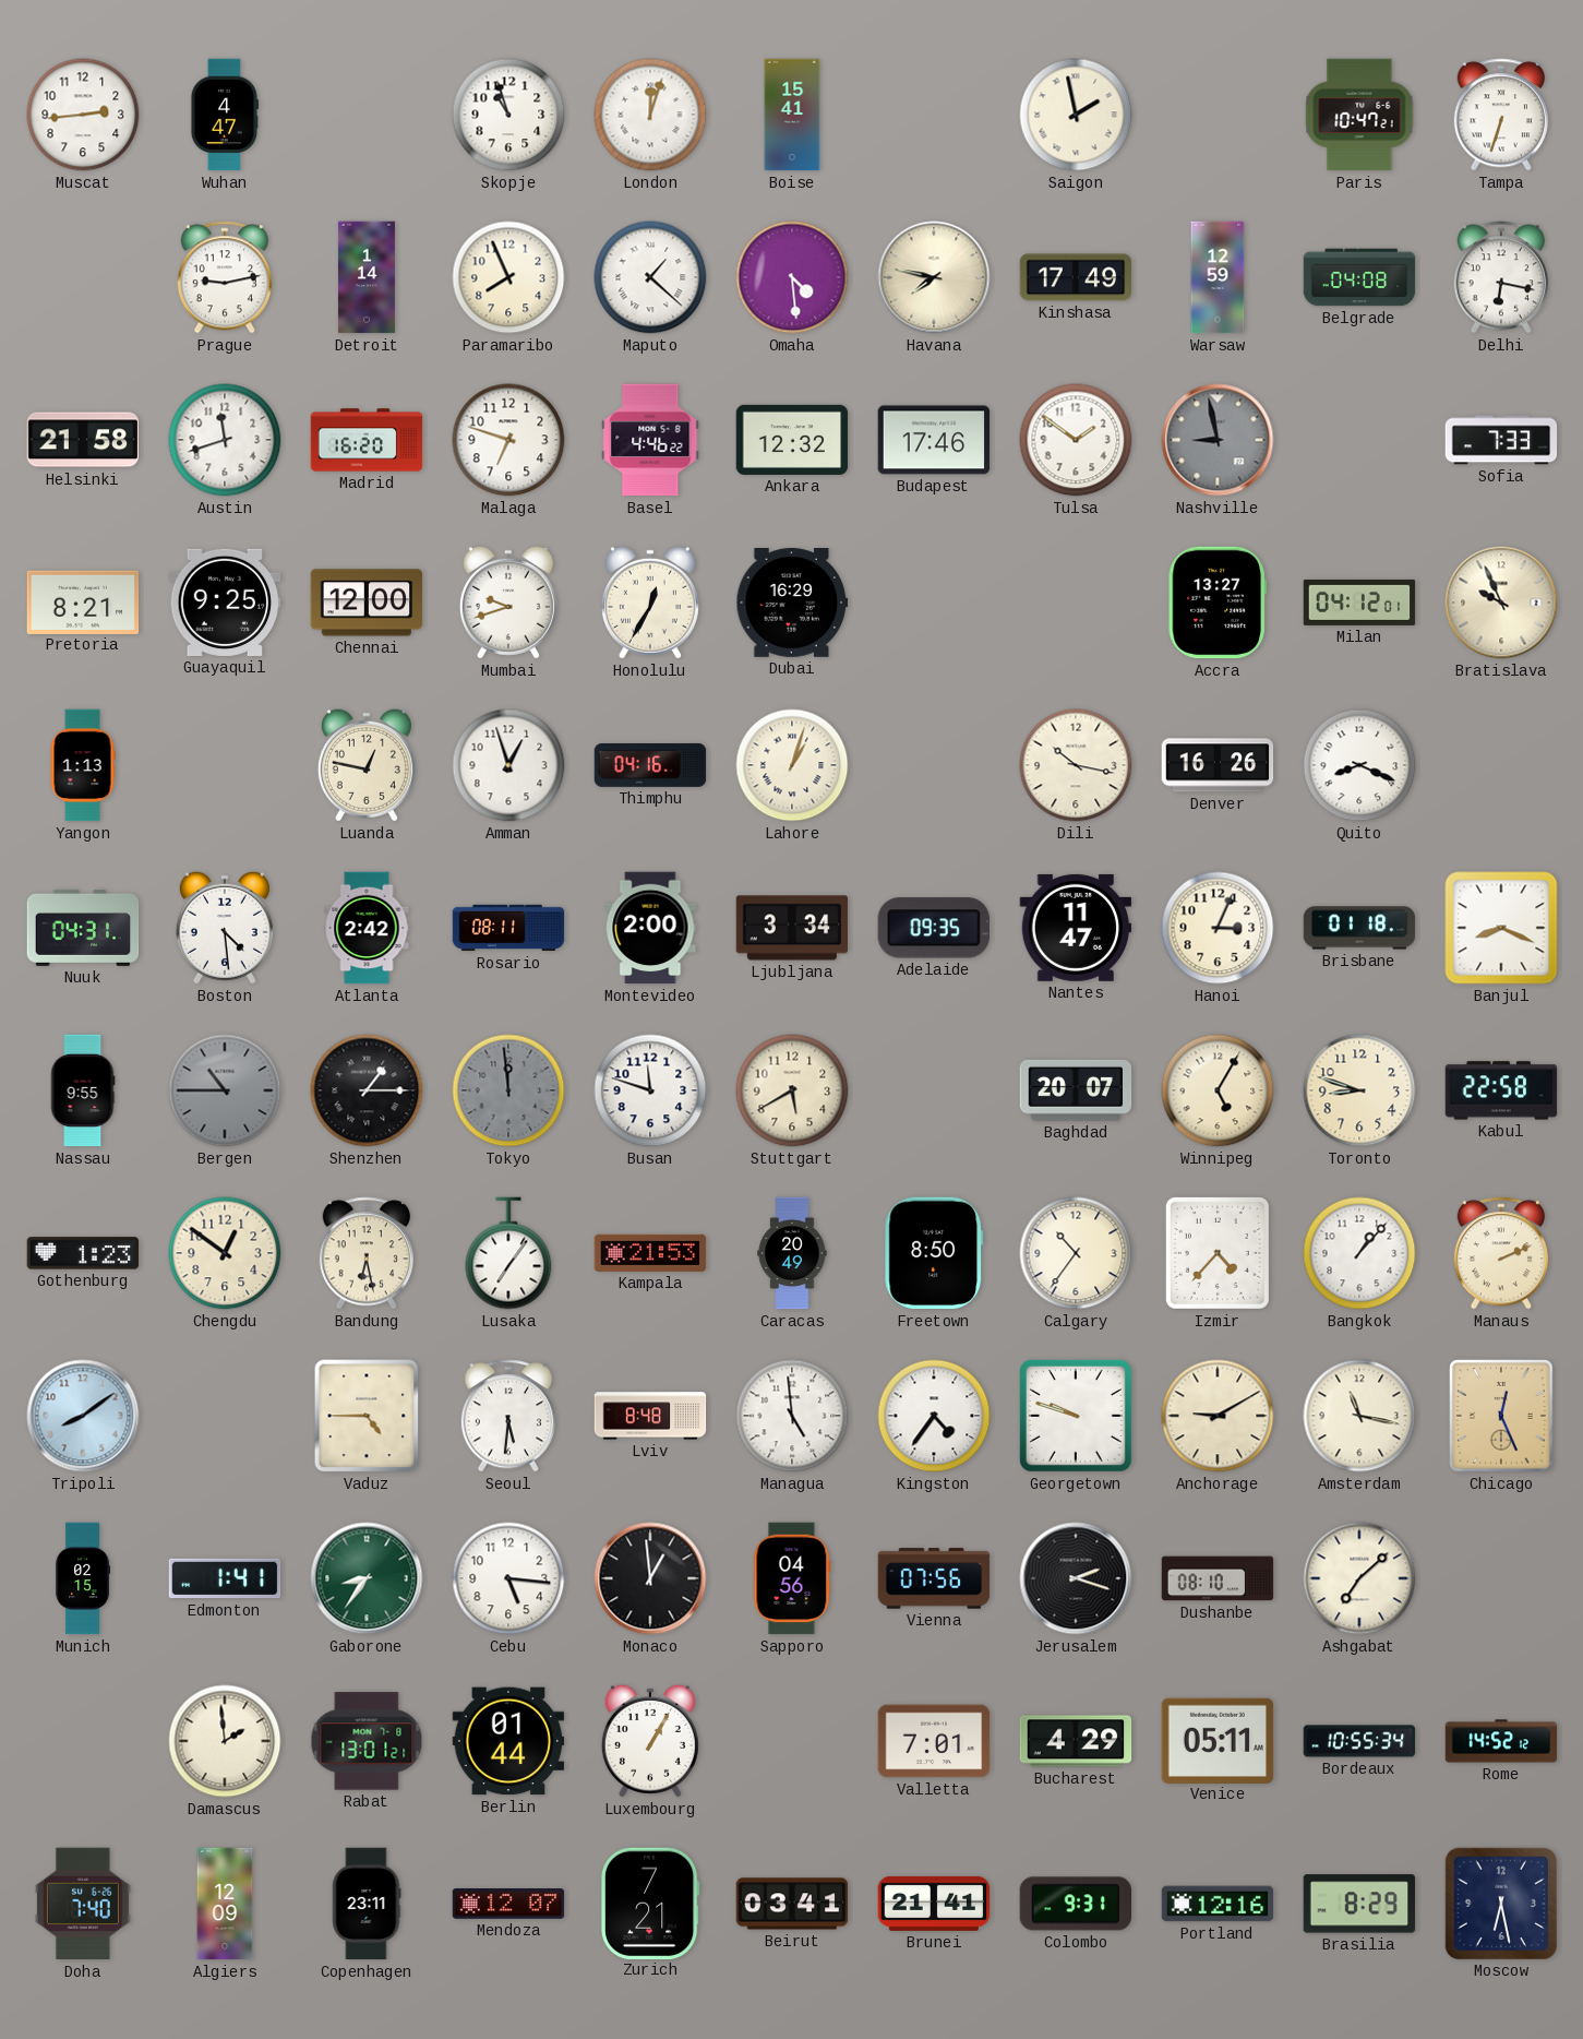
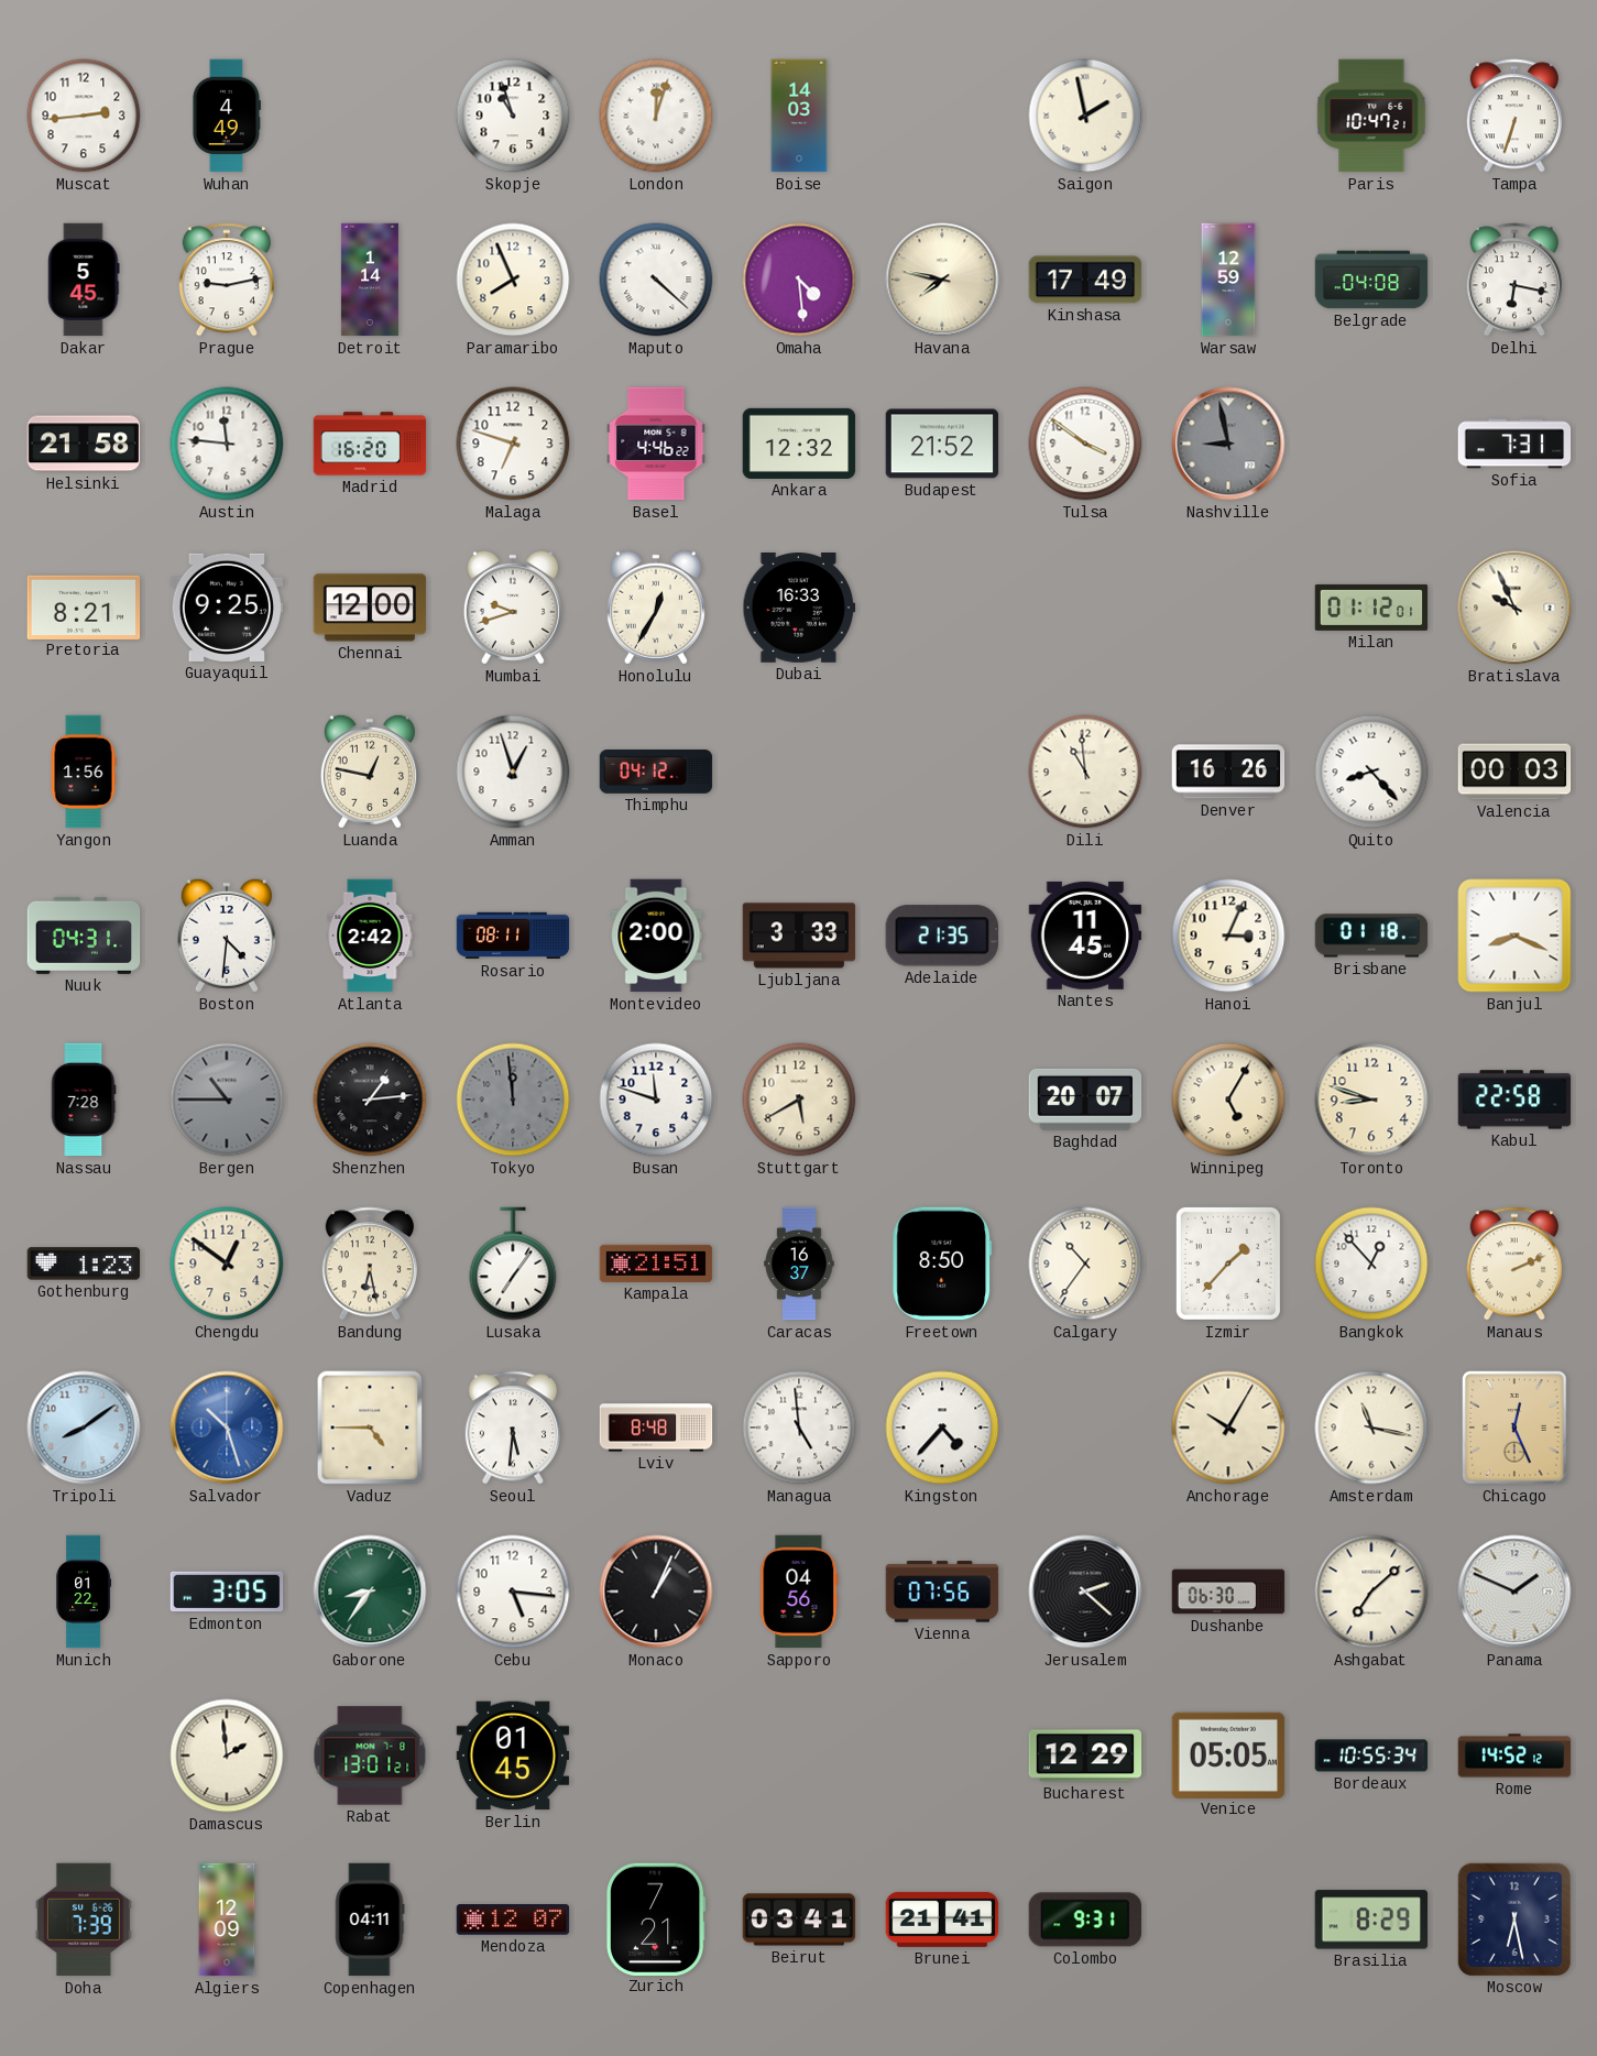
Wuhan: 4:47 -> 4:49 (226, 116)
Boise: 15:41 -> 14:03 (799, 116)
Dakar: none -> 5:45 (84, 280)
Maputo: 1:22 -> 4:22 (656, 280)
Austin: 11:42 -> 11:46 (227, 444)
Budapest: 17:46 -> 21:52 (942, 444)
Tulsa: 1:51 -> 3:51 (1085, 444)
Sofia: 7:33 -> 7:31 (1514, 444)
Dubai: 16:29 -> 16:33 (799, 609)
Accra: 13:27 -> none (1218, 603)
Milan: 04:12 -> 01:12 (1371, 608)
Yangon: 1:13 -> 1:56 (84, 772)
Thimphu: 04:16 -> 04:12 (656, 772)
Lahore: 1:03 -> none (792, 765)
Dili: 10:17 -> 10:59 (1085, 772)
Quito: 8:19 -> 8:23 (1371, 772)
Valencia: none -> 00:03 (1514, 772)
Boston: 4:29 -> 4:31 (227, 936)
Ljubljana: 3:34 -> 3:33 (799, 936)
Adelaide: 09:35 -> 21:35 (942, 936)
Nantes: 11:47 -> 11:45 (1085, 936)
Nassau: 9:55 -> 7:28 (84, 1100)
Shenzhen: 1:15 -> 1:14 (370, 1100)
Kampala: 21:53 -> 21:51 (656, 1264)
Caracas: 20:49 -> 16:37 (799, 1264)
Izmir: 4:37 -> 1:37 (1228, 1264)
Bangkok: 1:07 -> 12:53 (1371, 1264)
Salvador: none -> 10:27 (227, 1428)
Kingston: 4:36 -> 4:37 (942, 1428)
Georgetown: 9:48 -> none (1076, 1416)
Anchorage: 9:10 -> 10:05 (1228, 1428)
Munich: 02:15 -> 01:22 (84, 1592)
Edmonton: 1:41 -> 3:05 (227, 1592)
Monaco: 12:59 -> 1:04 (656, 1592)
Jerusalem: 2:18 -> 2:22 (1085, 1592)
Dushanbe: 08:10 -> 06:30 (1228, 1592)
Panama: none -> 1:49 (1514, 1592)
Berlin: 01:44 -> 01:45 (513, 1756)
Luxembourg: 1:05 -> none (650, 1741)
Valletta: 7:01 -> none (934, 1741)
Bucharest: 4:29 -> 12:29 (1085, 1756)
Venice: 05:11 -> 05:05 (1228, 1754)
Doha: 7:40 -> 7:39 (84, 1920)
Copenhagen: 23:11 -> 04:11 (370, 1920)
Portland: 12:16 -> none (1218, 1904)
